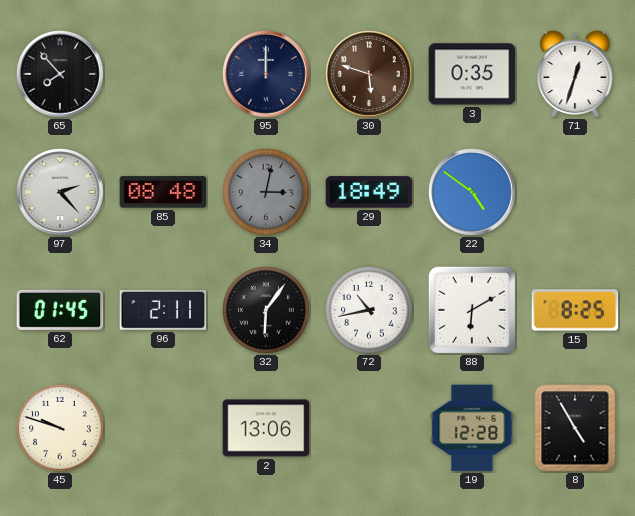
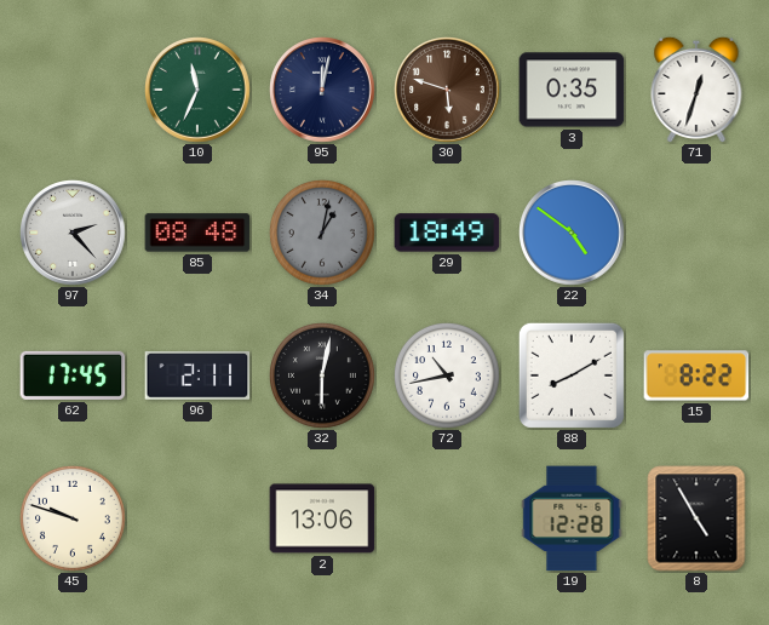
65: 7:53 -> none (61, 75)
10: none -> 11:34 (199, 91)
95: 12:00 -> 12:02 (323, 91)
34: 3:02 -> 1:02 (323, 234)
62: 01:45 -> 17:45 (73, 375)
32: 6:06 -> 6:02 (323, 377)
88: 6:10 -> 8:10 (572, 375)
15: 8:25 -> 8:22 (696, 375)
